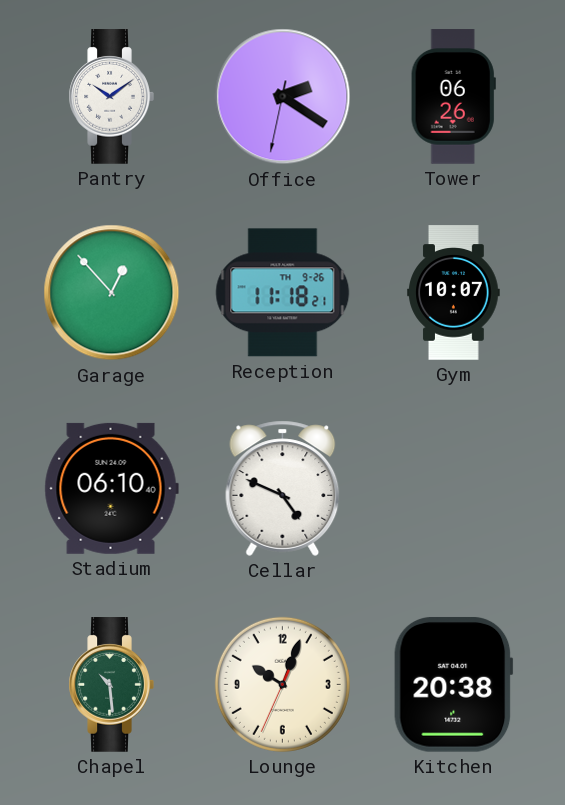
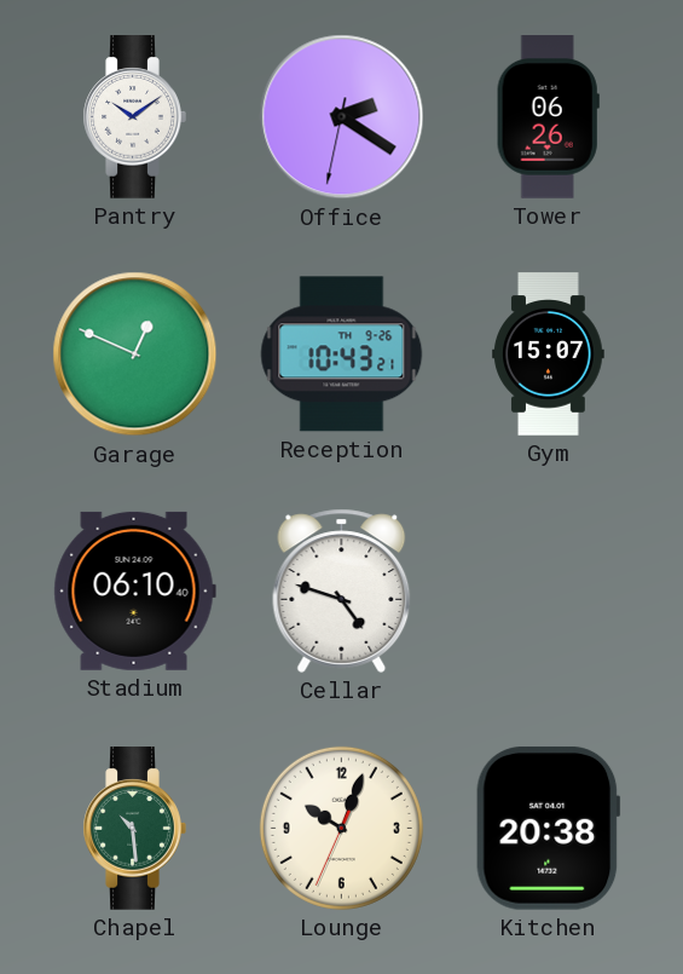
Garage: 12:53 -> 12:49 (135, 355)
Reception: 11:18 -> 10:43 (342, 355)
Gym: 10:07 -> 15:07 (549, 355)
Cellar: 4:49 -> 4:48 (342, 590)
